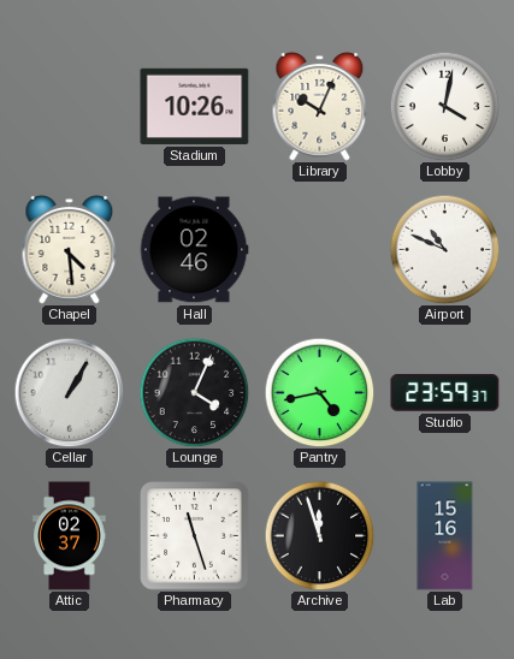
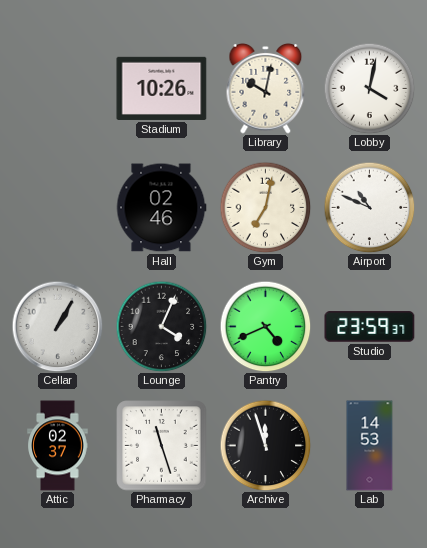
Library: 10:04 -> 10:02 (266, 88)
Chapel: 4:29 -> none (70, 249)
Gym: none -> 7:02 (265, 207)
Pantry: 4:43 -> 4:41 (265, 326)
Lab: 15:16 -> 14:53 (370, 446)
